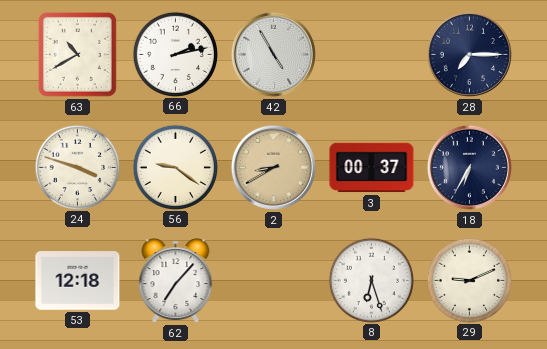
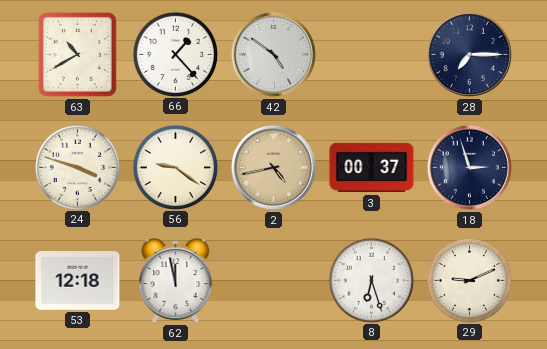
66: 2:13 -> 1:23 (175, 54)
42: 4:55 -> 4:51 (273, 54)
2: 8:40 -> 4:43 (273, 167)
18: 6:35 -> 2:57 (469, 167)
62: 7:07 -> 11:58 (176, 281)
